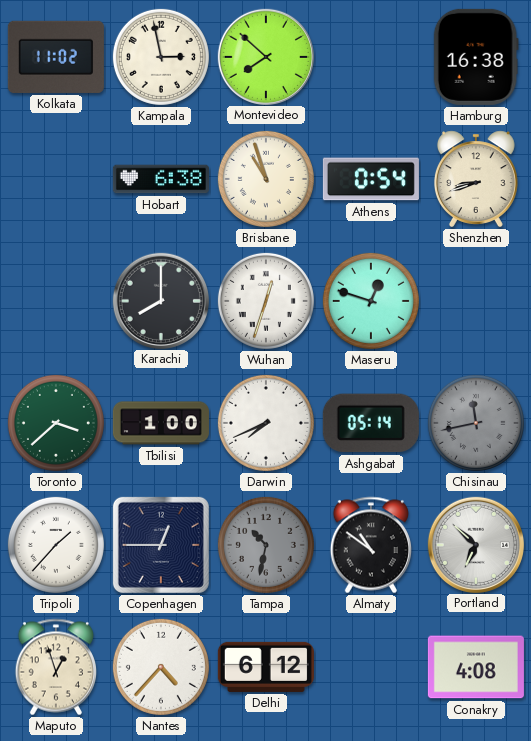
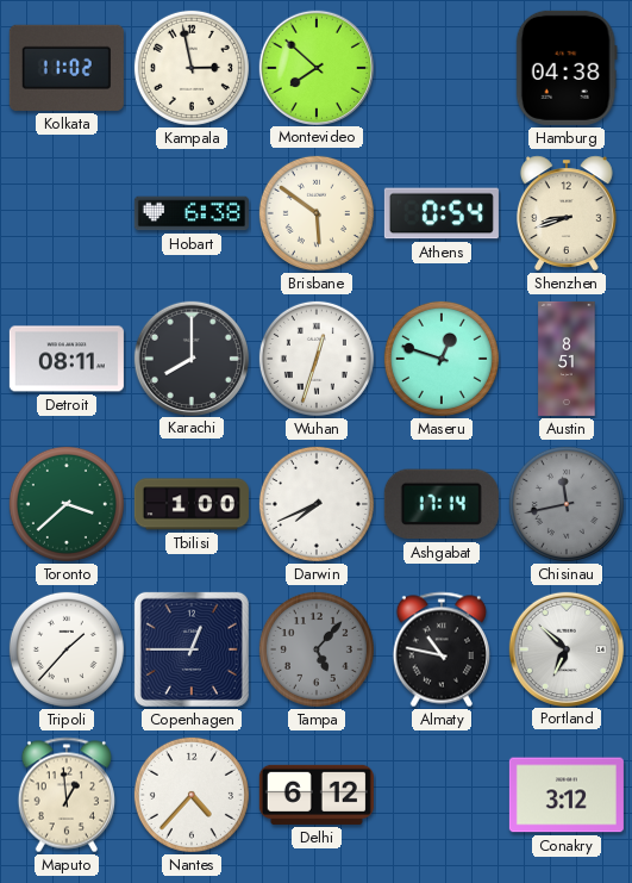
Hamburg: 16:38 -> 04:38 (567, 68)
Brisbane: 10:57 -> 5:51 (317, 213)
Detroit: none -> 08:11 (67, 359)
Austin: none -> 8:51 (567, 359)
Ashgabat: 05:14 -> 17:14 (442, 504)
Tampa: 10:32 -> 5:07 (317, 649)
Almaty: 10:51 -> 10:47 (440, 649)
Maputo: 12:57 -> 12:59 (65, 795)
Conakry: 4:08 -> 3:12 (567, 795)
